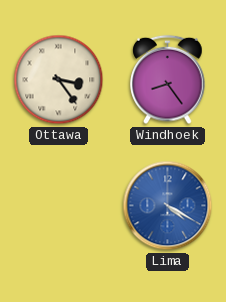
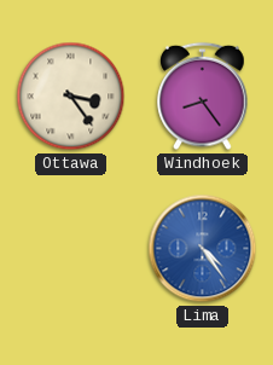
Lima: 4:20 -> 4:24 (203, 249)
